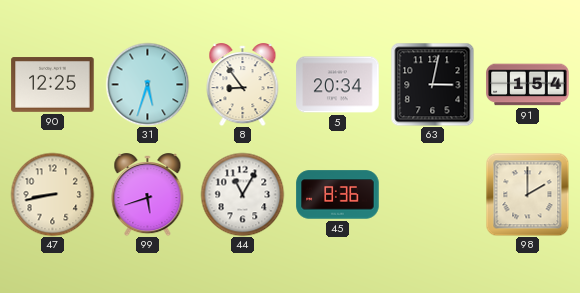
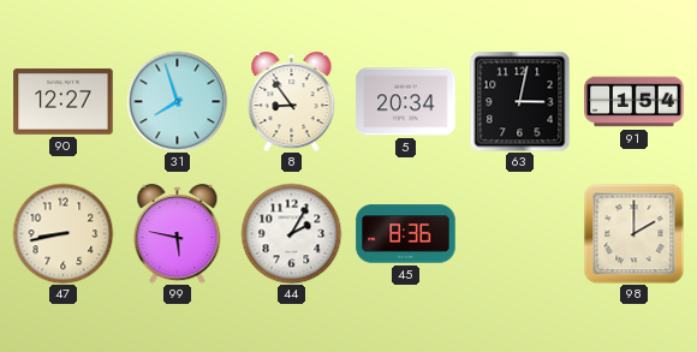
90: 12:25 -> 12:27 (64, 102)
31: 5:33 -> 7:57 (177, 101)
99: 5:42 -> 5:47 (178, 234)
44: 11:05 -> 2:05 (291, 233)
